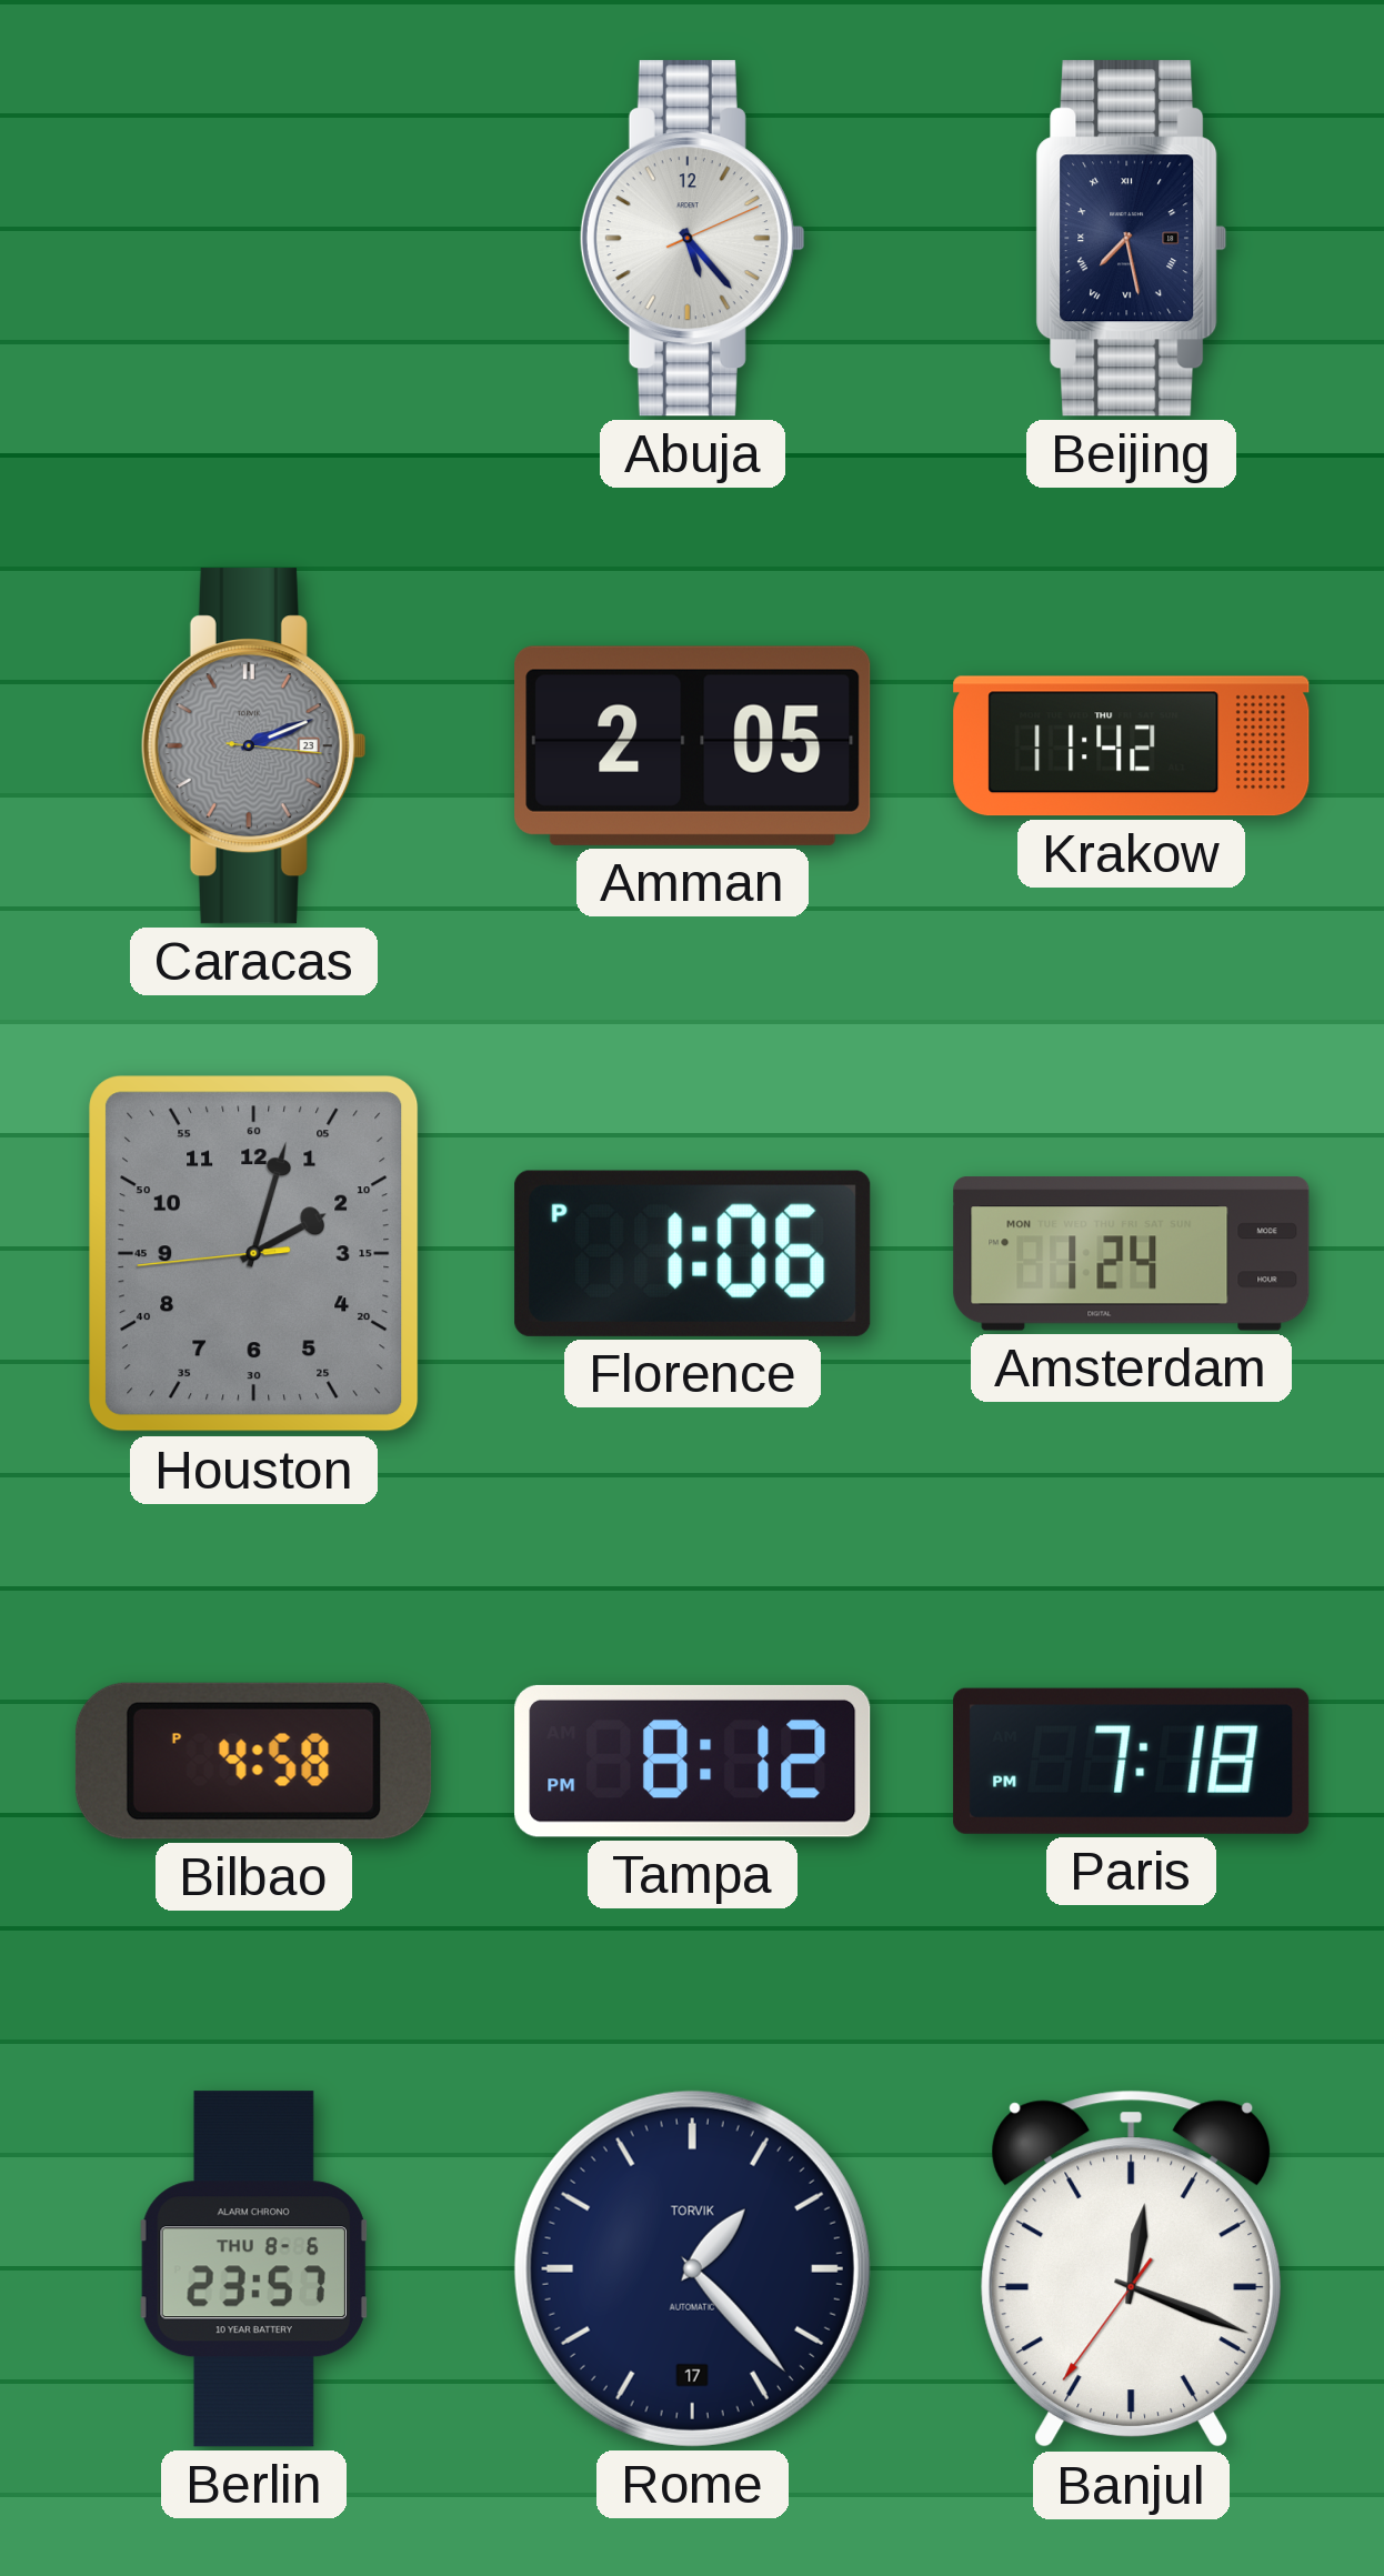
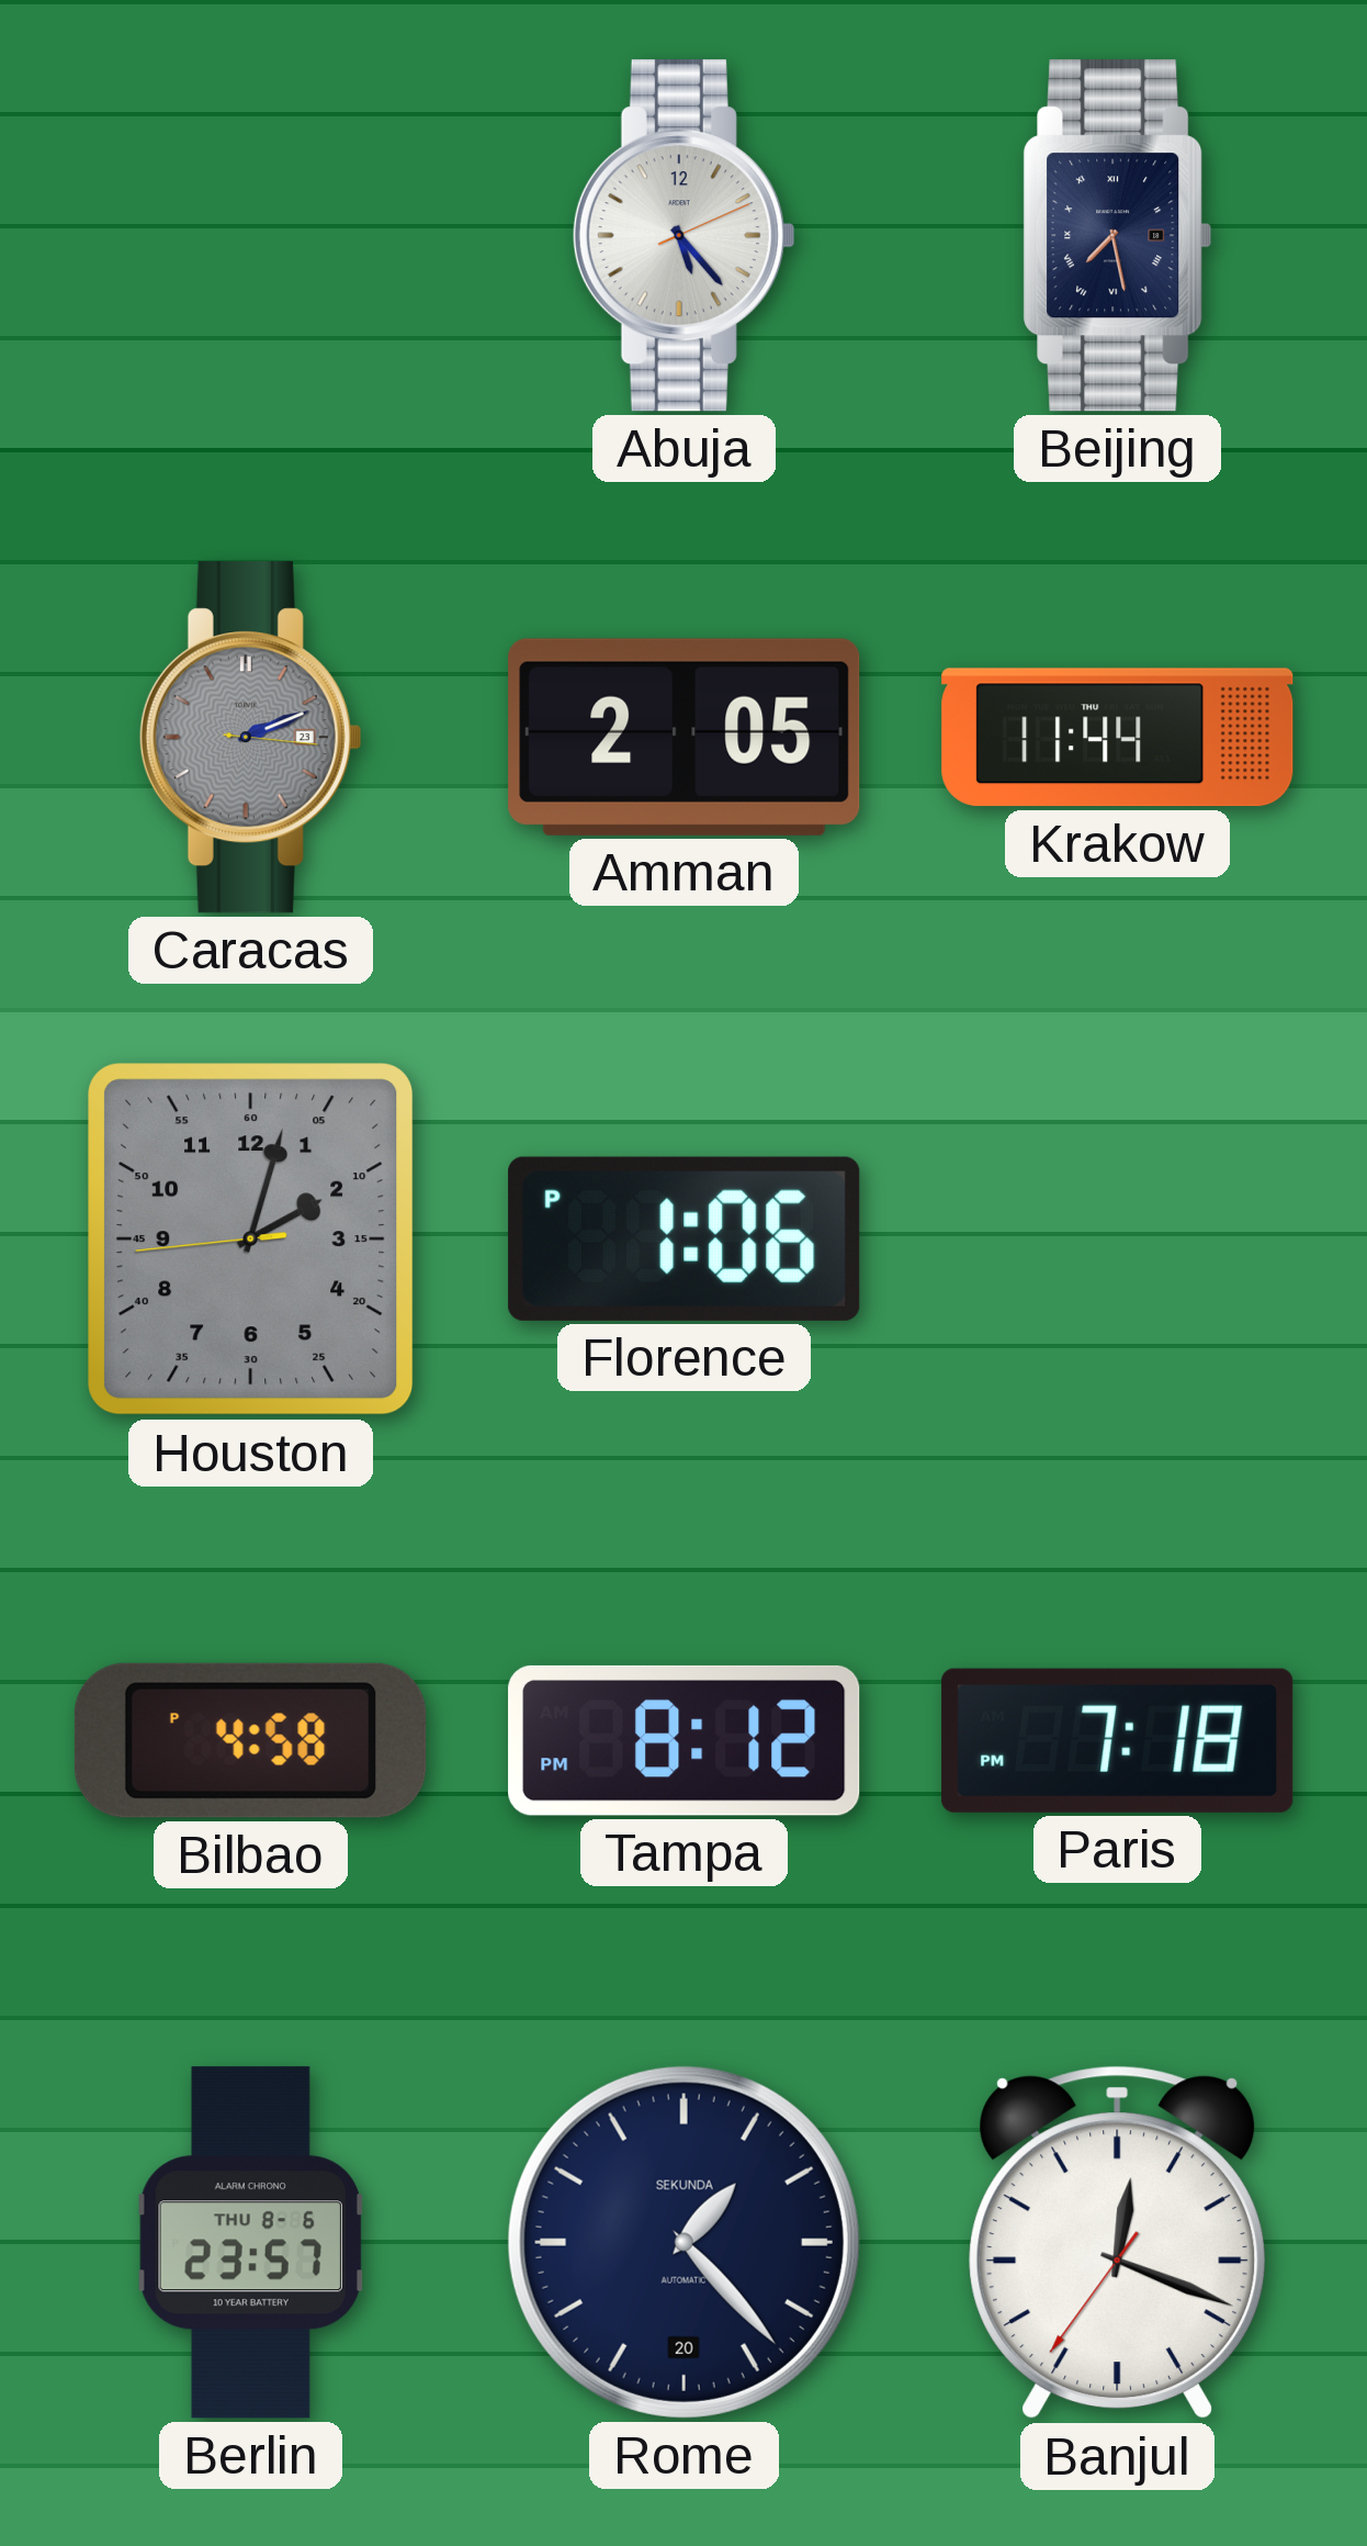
Krakow: 11:42 -> 11:44 (1118, 738)
Amsterdam: 1:24 -> none (1132, 1254)
Rome date: 17 -> 20 (683, 2242)
Rome brand: TORVIK -> SEKUNDA (683, 2242)
